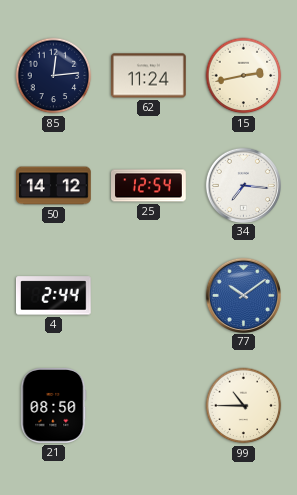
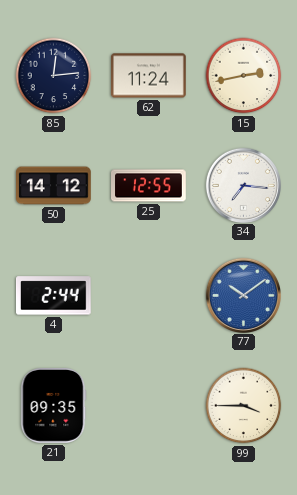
25: 12:54 -> 12:55 (149, 186)
21: 08:50 -> 09:35 (54, 406)
99: 10:45 -> 3:45 (244, 406)
